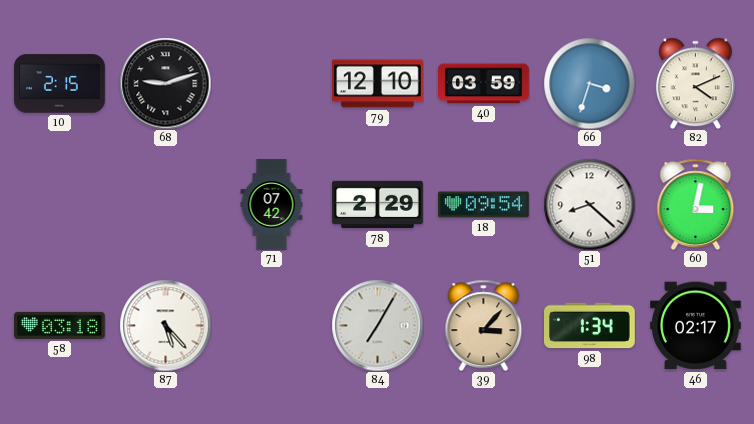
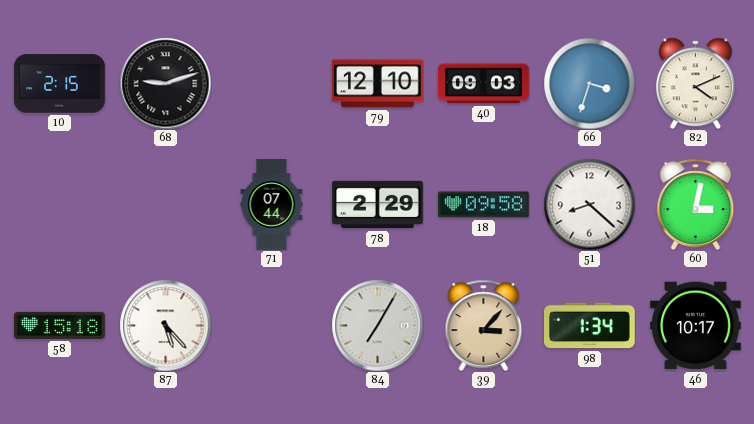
40: 03:59 -> 09:03 (484, 84)
71: 07:42 -> 07:44 (272, 205)
18: 09:54 -> 09:58 (484, 205)
58: 03:18 -> 15:18 (60, 325)
46: 02:17 -> 10:17 (696, 326)
